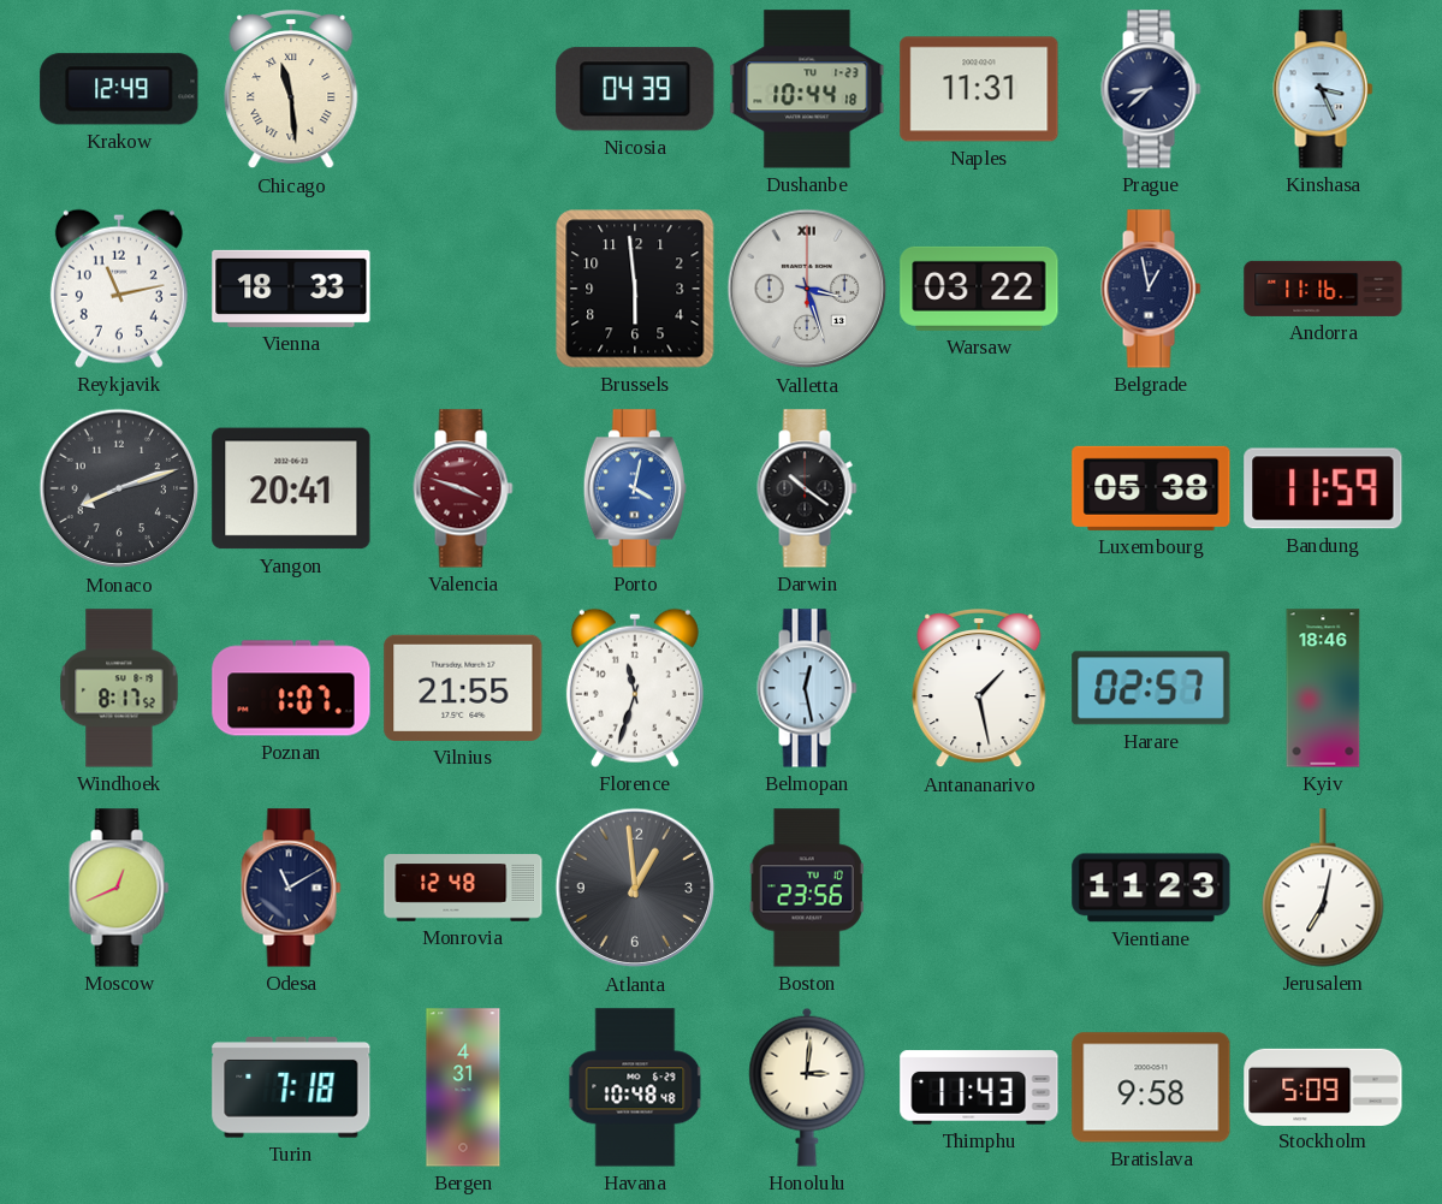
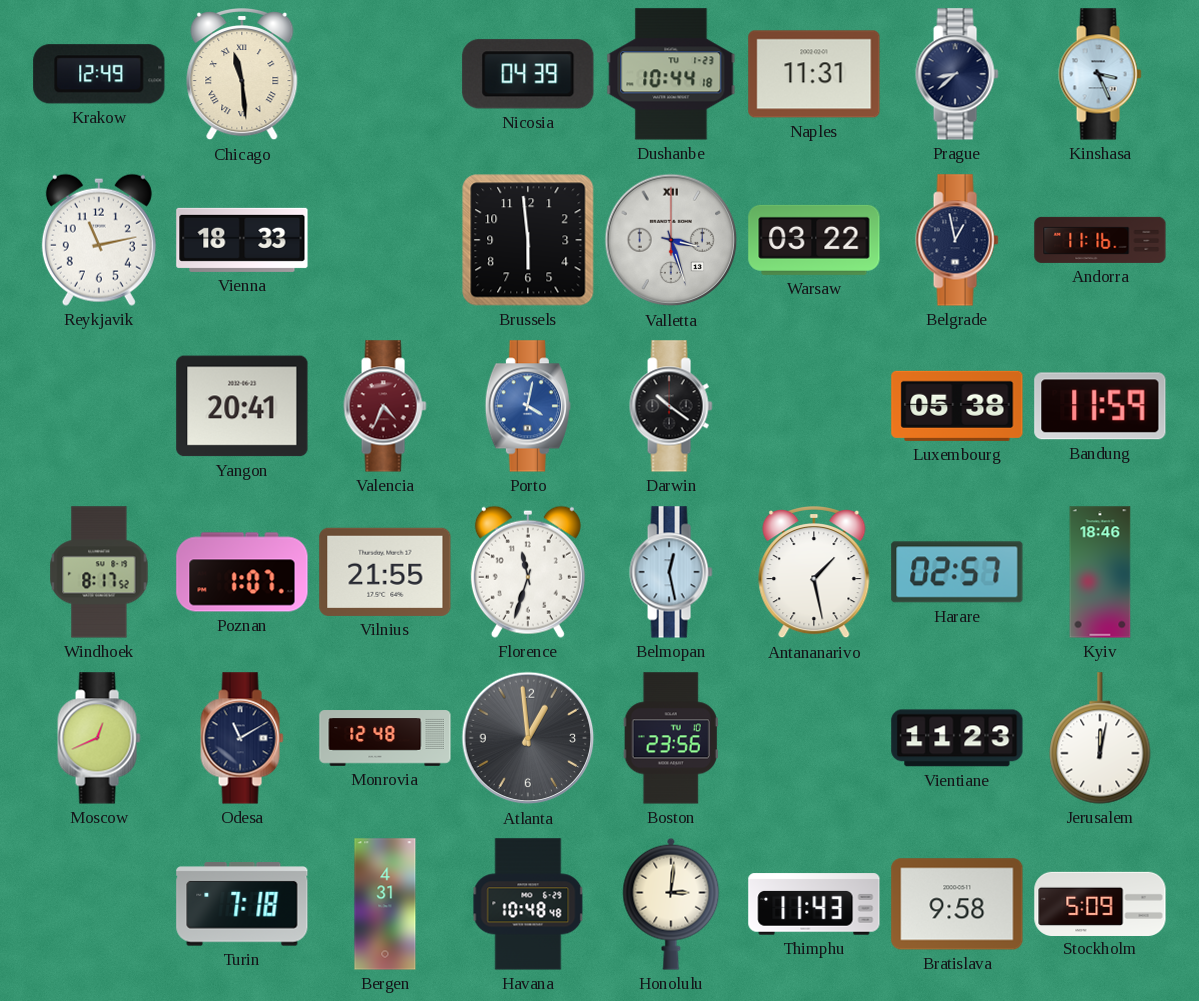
Monaco: 8:12 -> none (119, 488)
Valencia: 3:48 -> 4:34 (385, 406)
Jerusalem: 7:02 -> 12:02 (1100, 738)
